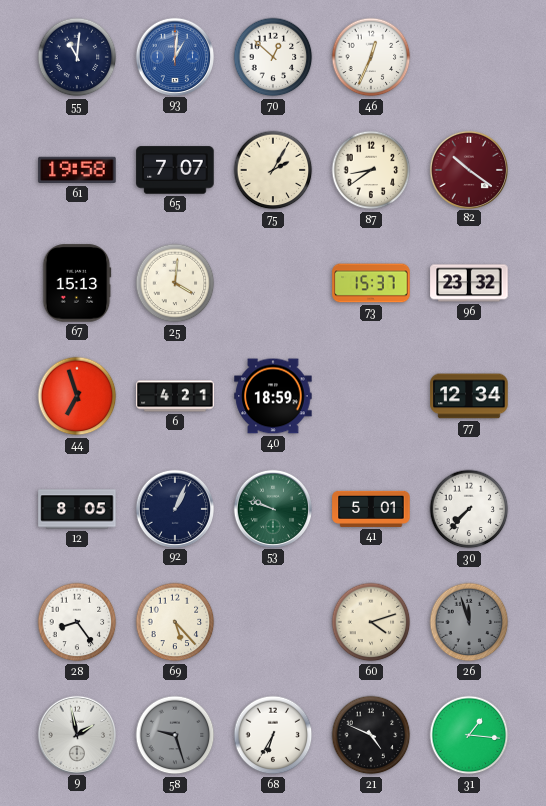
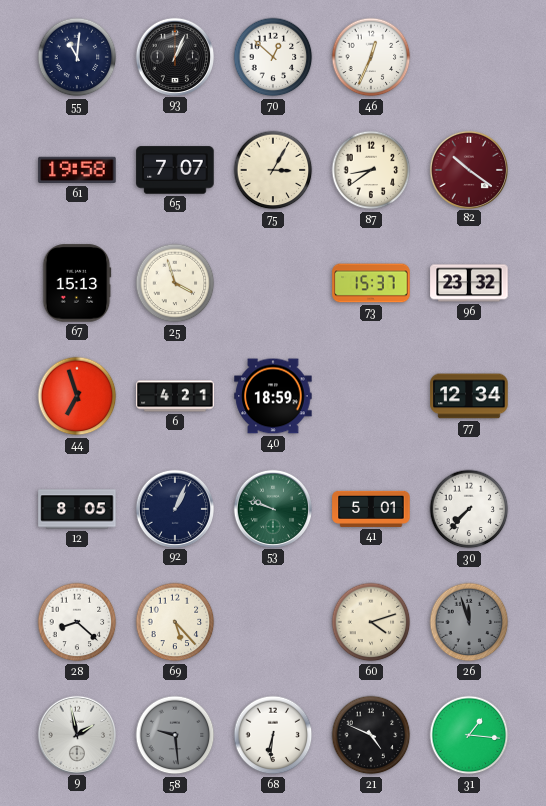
93: 1:01 -> 1:04 (174, 56)
93 dial: blue -> black (174, 56)
75: 2:05 -> 3:05 (273, 170)
25: 4:01 -> 3:57 (175, 283)
28: 8:24 -> 8:22 (77, 622)
58: 9:27 -> 9:29 (175, 735)
68: 6:35 -> 6:31 (273, 735)
